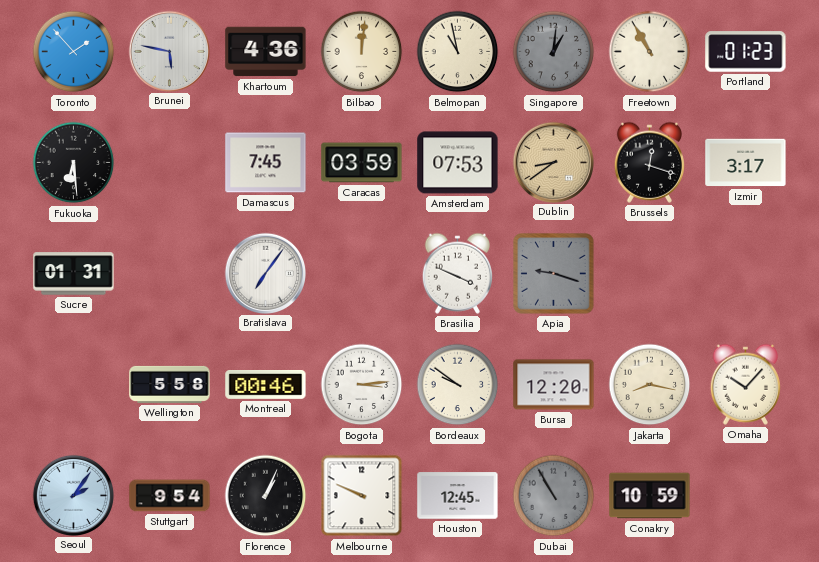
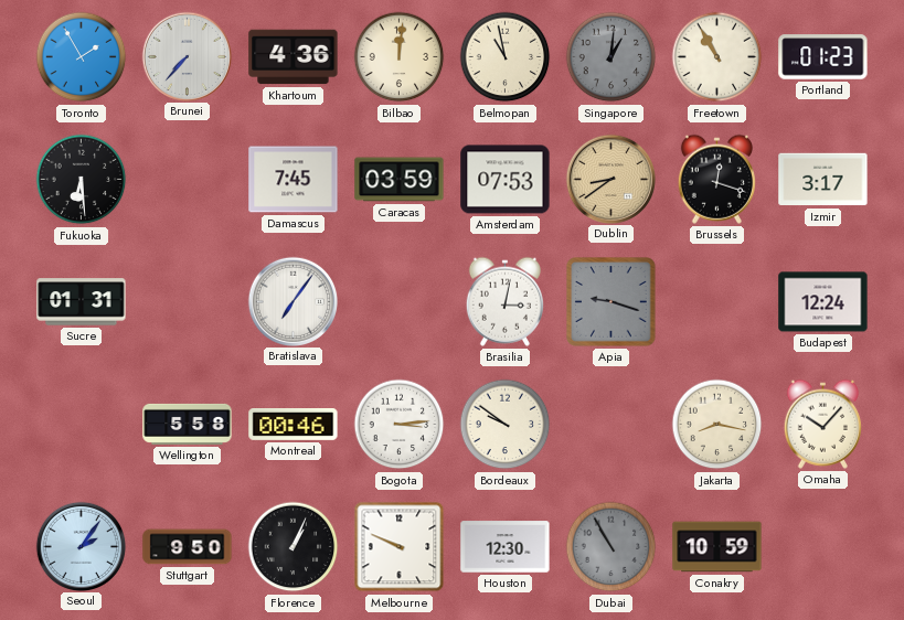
Toronto: 1:53 -> 1:55 (82, 57)
Brunei: 5:47 -> 7:37 (187, 56)
Brasilia: 3:49 -> 3:02 (504, 301)
Budapest: none -> 12:24 (823, 302)
Bursa: 12:20 -> none (554, 385)
Stuttgart: 9:54 -> 9:50 (188, 547)
Houston: 12:45 -> 12:30 (506, 547)
